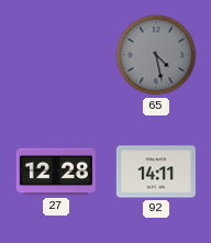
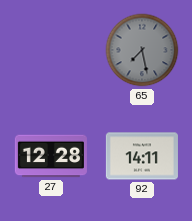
65: 4:28 -> 7:28 (142, 50)
